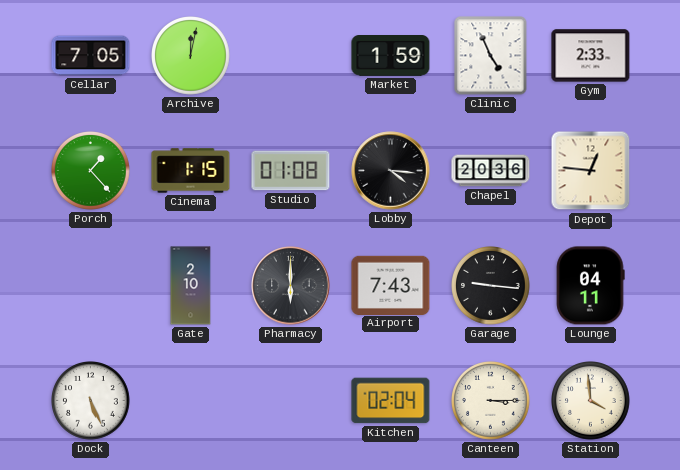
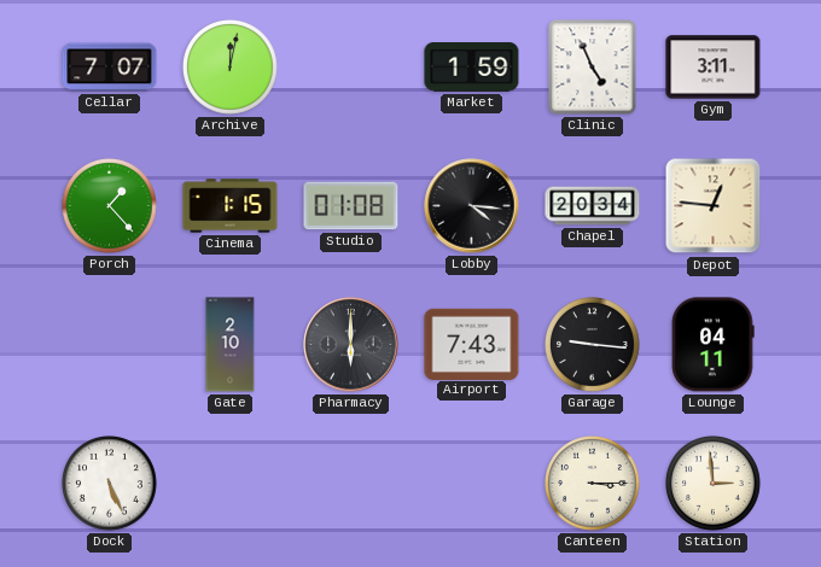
Cellar: 7:05 -> 7:07 (110, 68)
Gym: 2:33 -> 3:11 (714, 68)
Chapel: 20:36 -> 20:34 (593, 206)
Kitchen: 02:04 -> none (391, 401)
Station: 3:59 -> 2:59 (714, 484)
